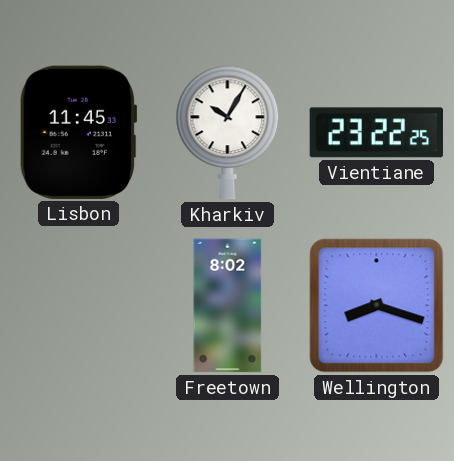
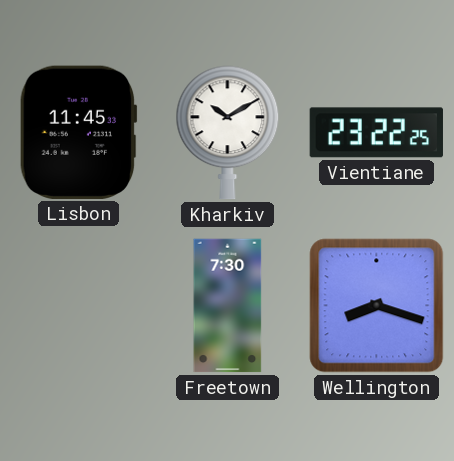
Kharkiv: 10:05 -> 10:10 (228, 133)
Freetown: 8:02 -> 7:30 (228, 306)
